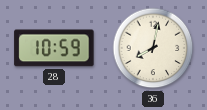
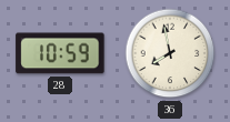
36: 8:02 -> 7:58 (170, 53)
